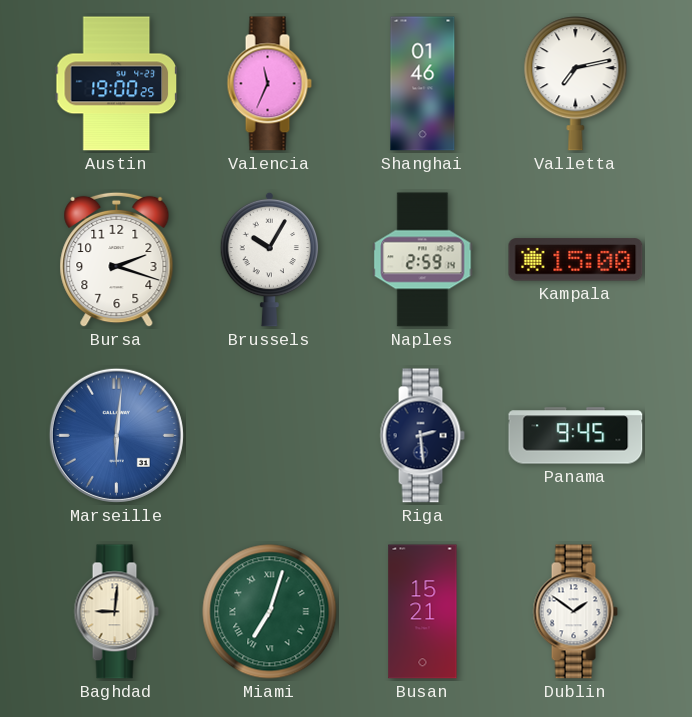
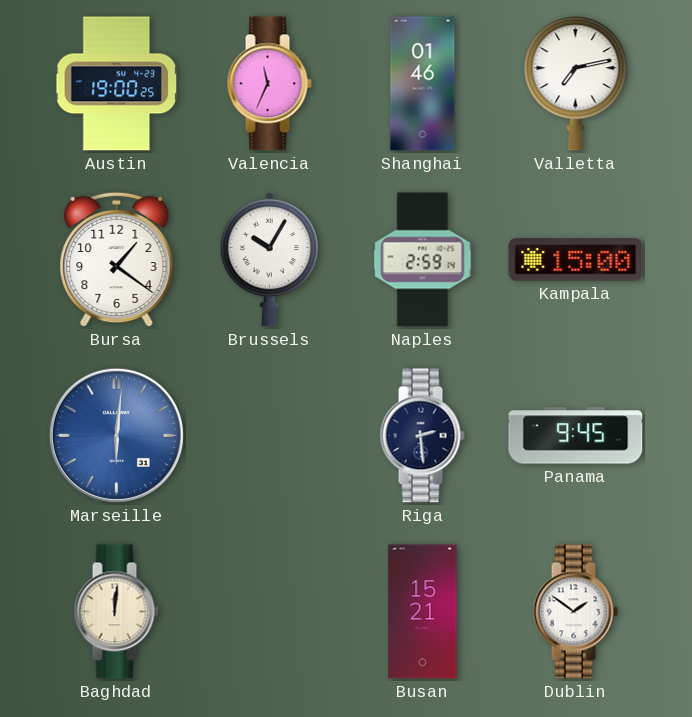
Bursa: 2:18 -> 1:21 (117, 260)
Baghdad: 9:01 -> 12:01 (116, 612)
Miami: 7:03 -> none (270, 612)
